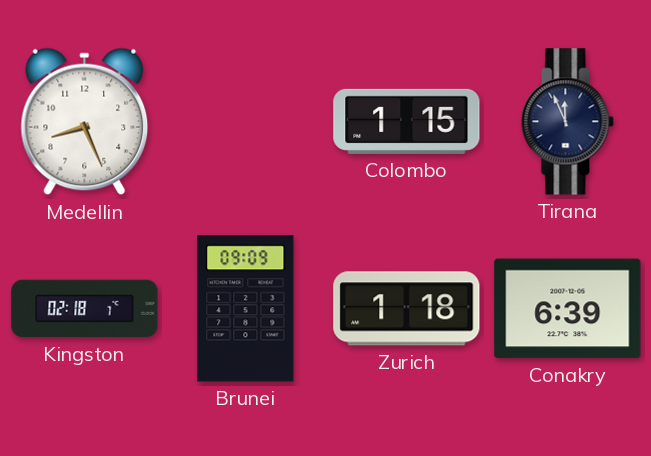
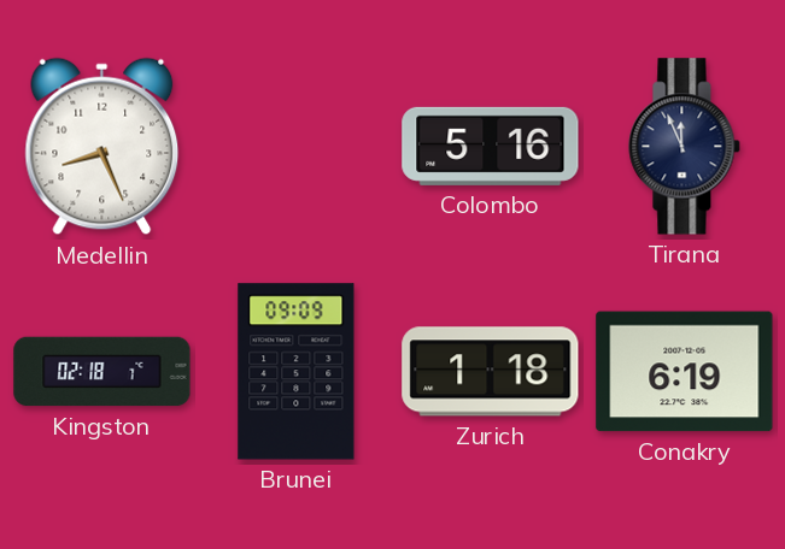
Colombo: 1:15 -> 5:16 (491, 146)
Conakry: 6:39 -> 6:19 (685, 372)
